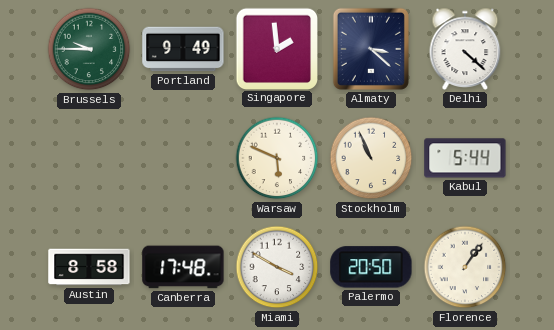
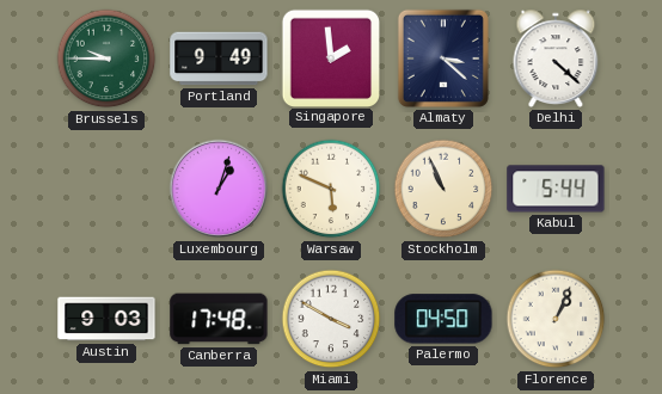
Luxembourg: none -> 1:03 (219, 189)
Austin: 8:58 -> 9:03 (106, 319)
Palermo: 20:50 -> 04:50 (443, 319)
Florence: 1:06 -> 1:04 (556, 319)
